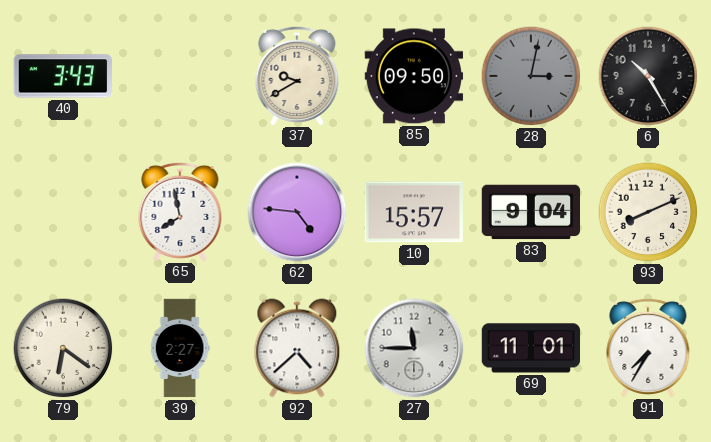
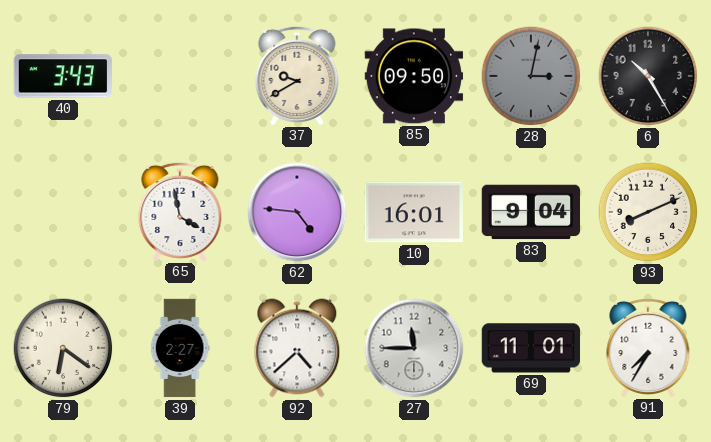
65: 7:58 -> 3:58 (180, 211)
10: 15:57 -> 16:01 (413, 212)
